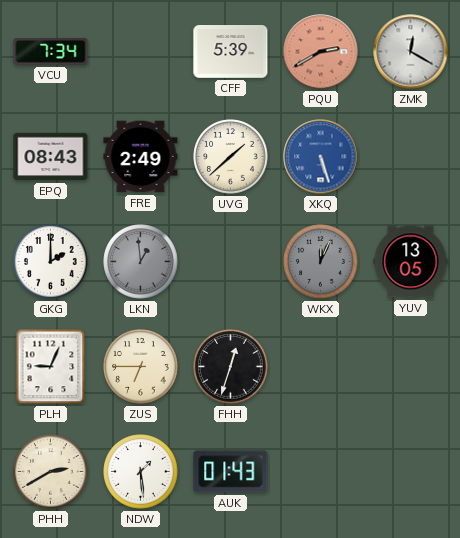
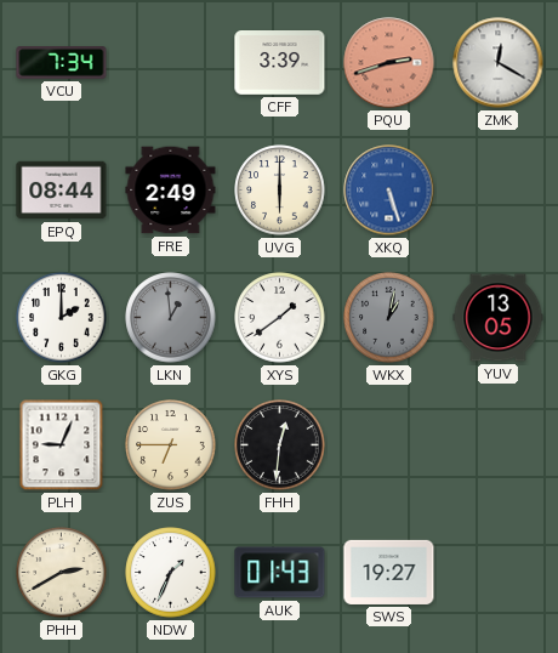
CFF: 5:39 -> 3:39 (280, 63)
PQU: 2:40 -> 2:42 (389, 63)
EPQ: 08:43 -> 08:44 (62, 191)
UVG: 1:38 -> 6:00 (280, 191)
XYS: none -> 1:39 (280, 318)
WKX: 12:04 -> 1:02 (389, 318)
FHH: 12:33 -> 12:31 (280, 445)
NDW: 1:29 -> 1:34 (171, 573)
SWS: none -> 19:27 (389, 572)
